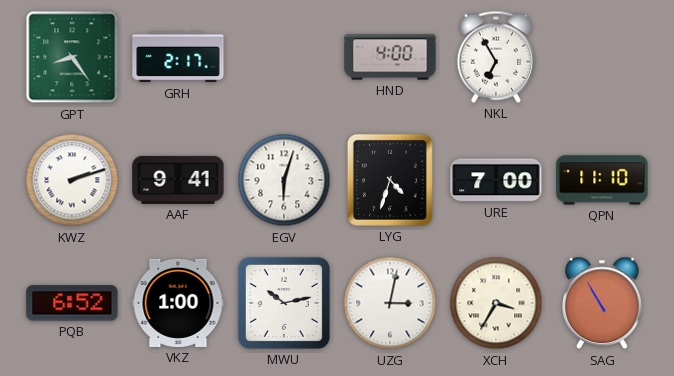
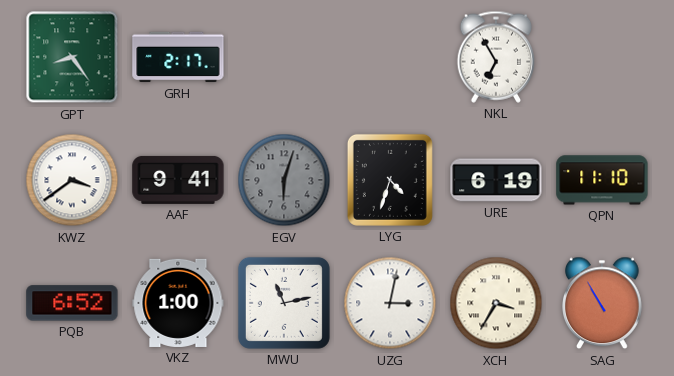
HND: 4:00 -> none (390, 57)
KWZ: 2:12 -> 3:39 (72, 180)
EGV dial: white -> grey (284, 180)
URE: 7:00 -> 6:19 (496, 180)
MWU: 10:13 -> 11:13 (284, 303)
